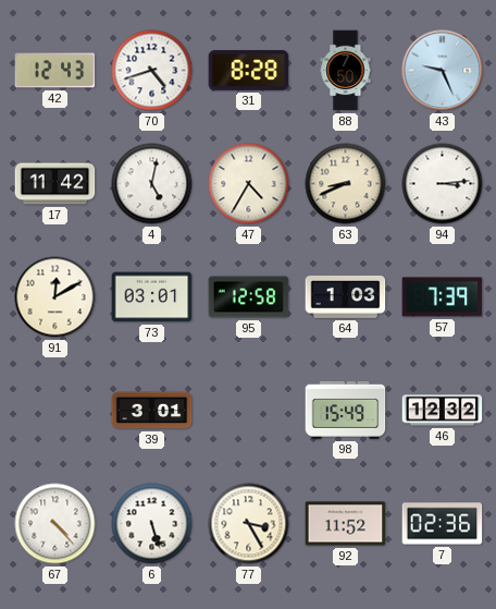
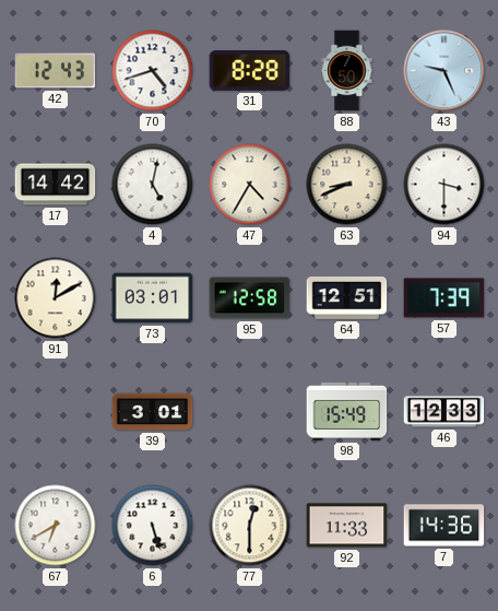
17: 11:42 -> 14:42 (56, 185)
94: 3:14 -> 3:30 (444, 185)
64: 1:03 -> 12:51 (347, 297)
46: 12:32 -> 12:33 (444, 412)
67: 4:23 -> 6:40 (56, 526)
77: 3:25 -> 12:30 (250, 526)
92: 11:52 -> 11:33 (347, 526)
7: 02:36 -> 14:36 (444, 526)
